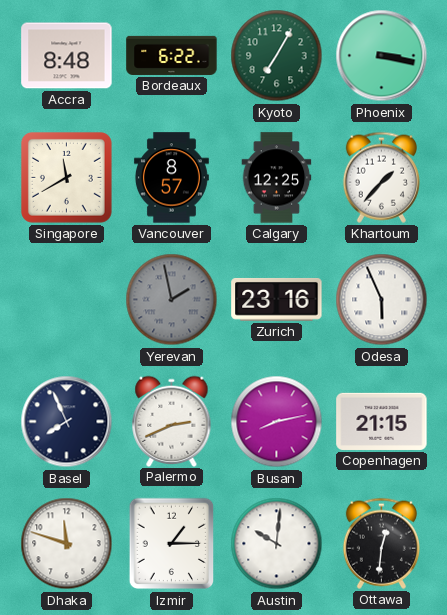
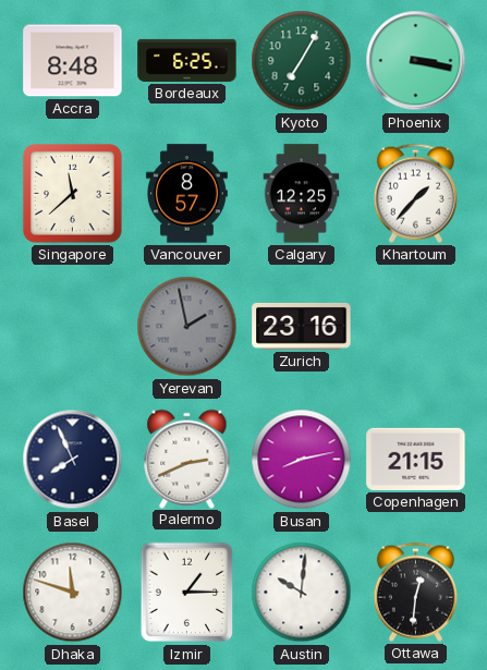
Bordeaux: 6:22 -> 6:25 (187, 60)
Singapore: 11:40 -> 11:38 (72, 193)
Odesa: 5:56 -> none (382, 300)
